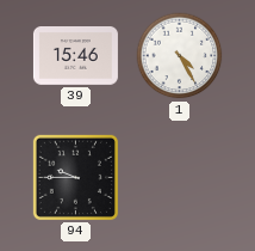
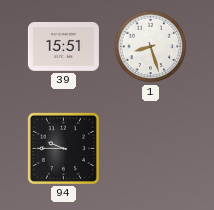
39: 15:46 -> 15:51 (63, 47)
1: 4:25 -> 8:27 (151, 47)
